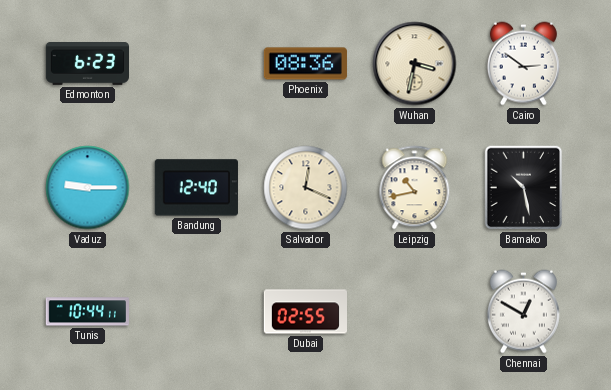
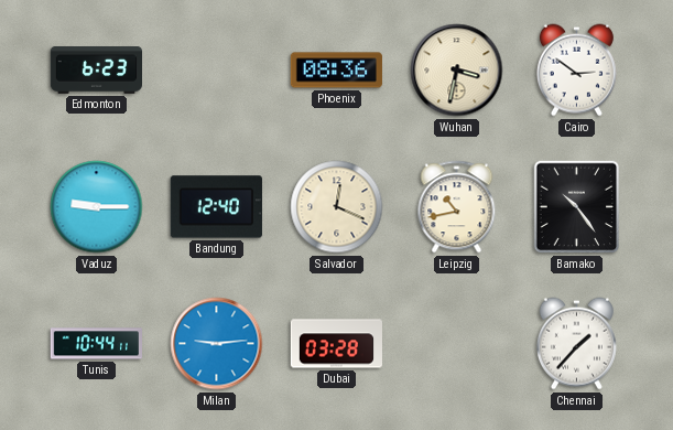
Bamako: 10:28 -> 10:24 (577, 207)
Milan: none -> 9:14 (217, 344)
Dubai: 02:55 -> 03:28 (336, 344)
Chennai: 12:50 -> 1:37 (576, 344)
